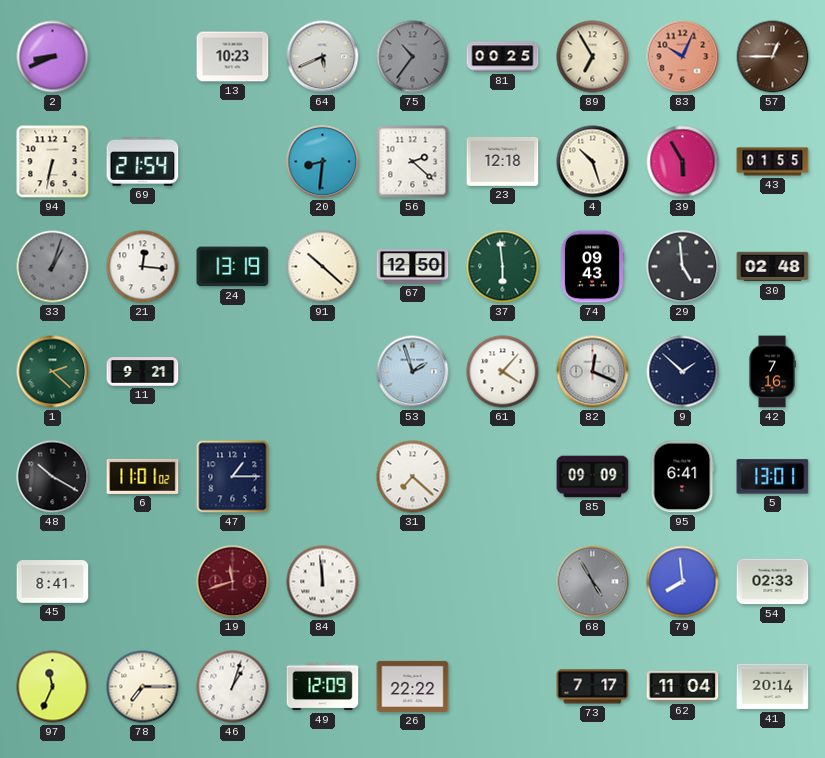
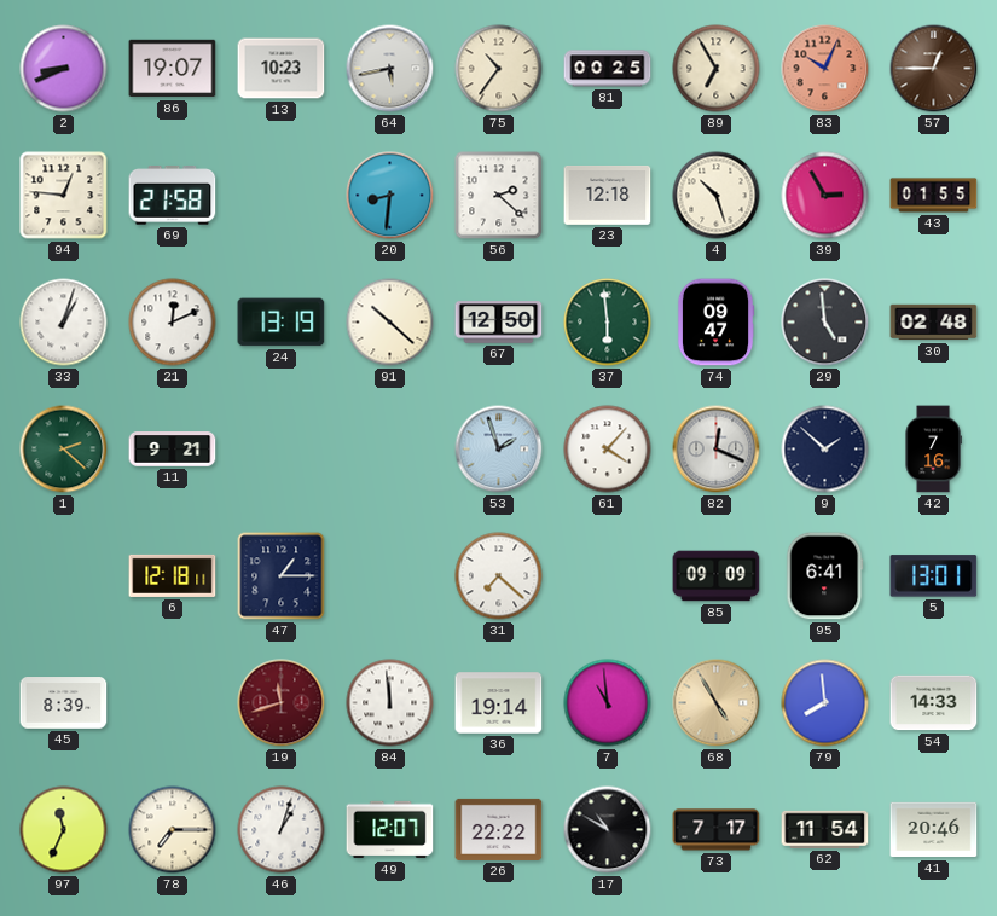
86: none -> 19:07 (173, 69)
64: 5:41 -> 5:43 (390, 69)
75 dial: grey -> cream (499, 69)
94: 6:32 -> 12:46 (64, 196)
69: 21:54 -> 21:58 (173, 196)
39: 5:55 -> 2:55 (825, 196)
33 dial: grey -> white (64, 323)
21: 12:16 -> 12:11 (173, 323)
74: 09:43 -> 09:47 (715, 323)
48: 10:20 -> none (53, 477)
6: 11:01 -> 12:18 (173, 575)
45: 8:41 -> 8:39 (64, 703)
36: none -> 19:14 (499, 703)
7: none -> 10:59 (608, 703)
68 dial: grey -> champagne (717, 703)
54: 02:33 -> 14:33 (934, 703)
49: 12:09 -> 12:07 (390, 830)
17: none -> 10:50 (608, 830)
62: 11:04 -> 11:54 (825, 829)
41: 20:14 -> 20:46 (934, 830)
